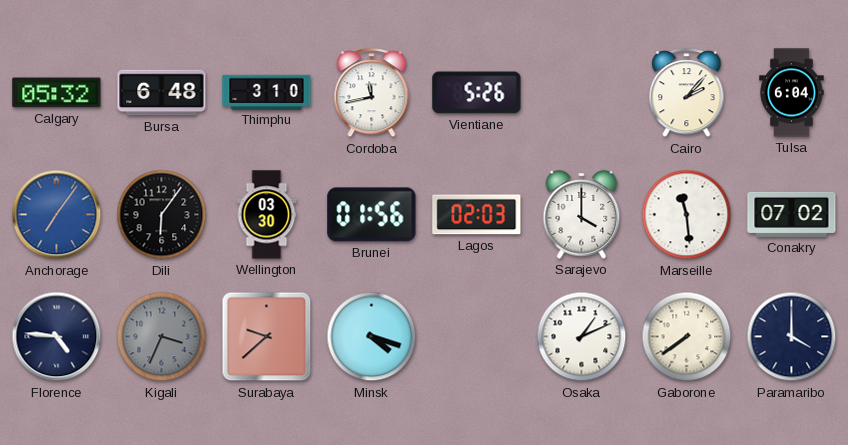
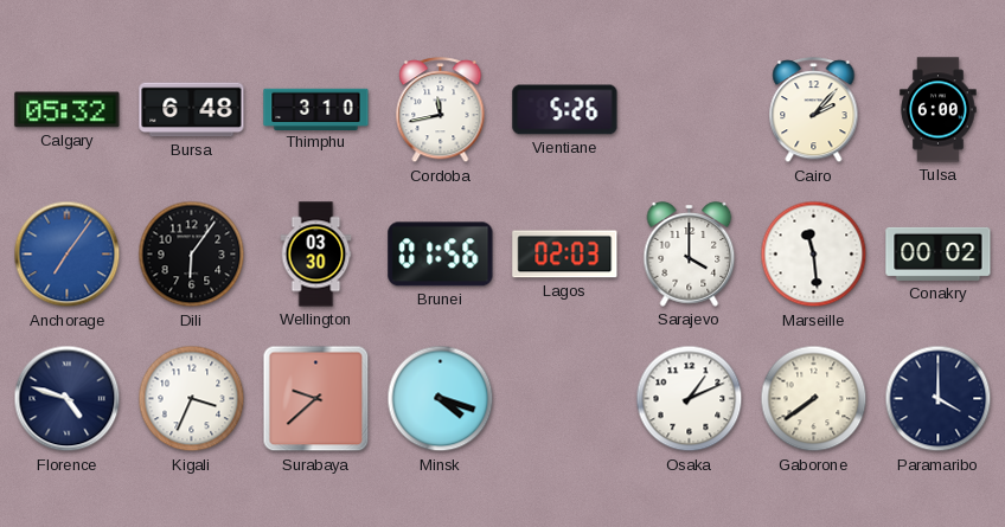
Tulsa: 6:04 -> 6:00 (939, 110)
Conakry: 07:02 -> 00:02 (939, 253)
Florence: 4:46 -> 4:48 (68, 399)
Kigali dial: grey -> white (192, 399)
